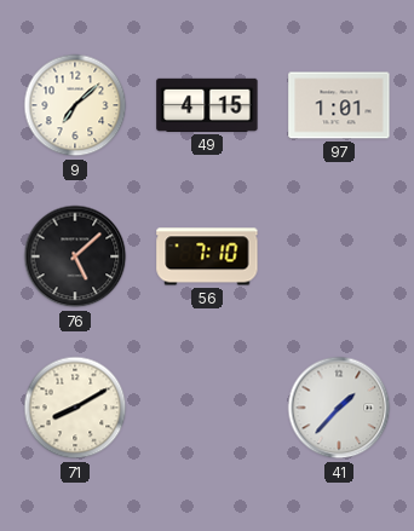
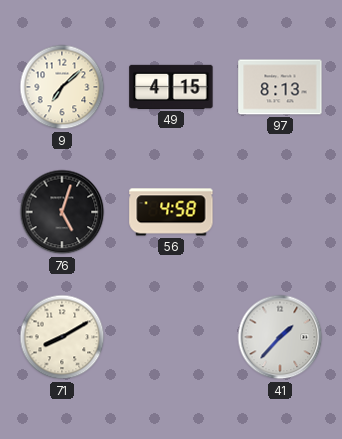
97: 1:01 -> 8:13 (280, 87)
76: 5:08 -> 5:03 (62, 212)
56: 7:10 -> 4:58 (171, 212)
